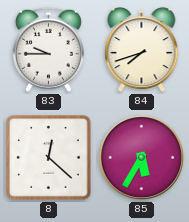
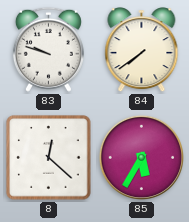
83: 9:45 -> 9:48 (48, 49)
84: 7:42 -> 7:39 (142, 50)
